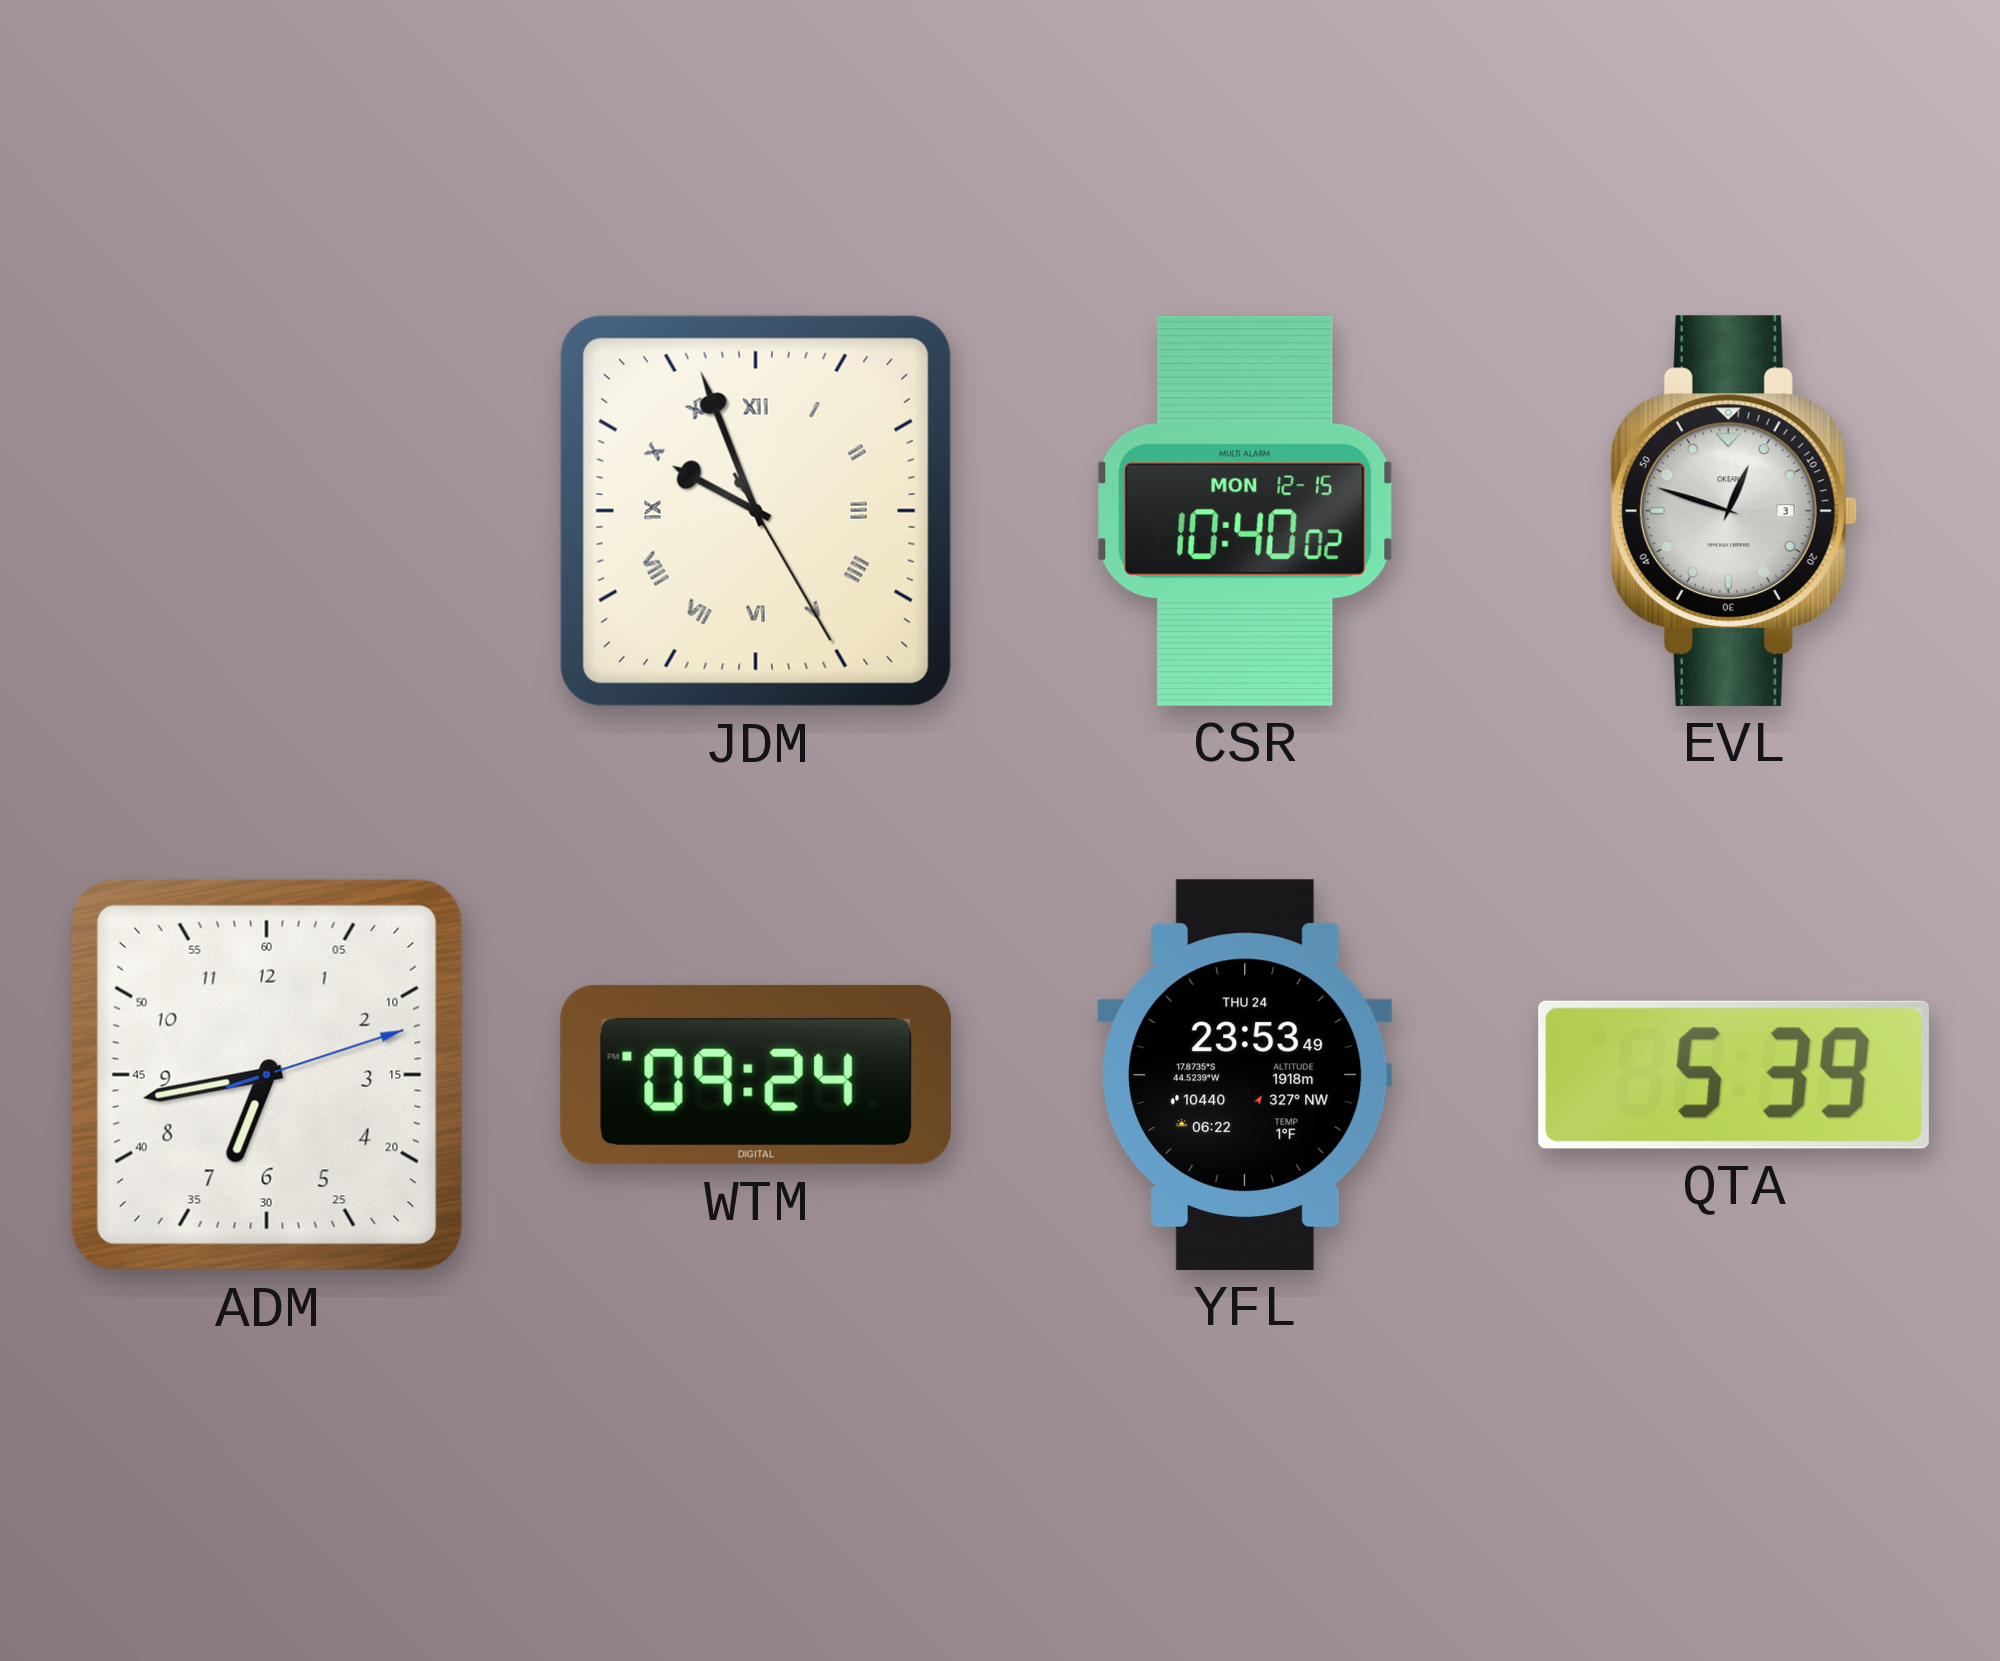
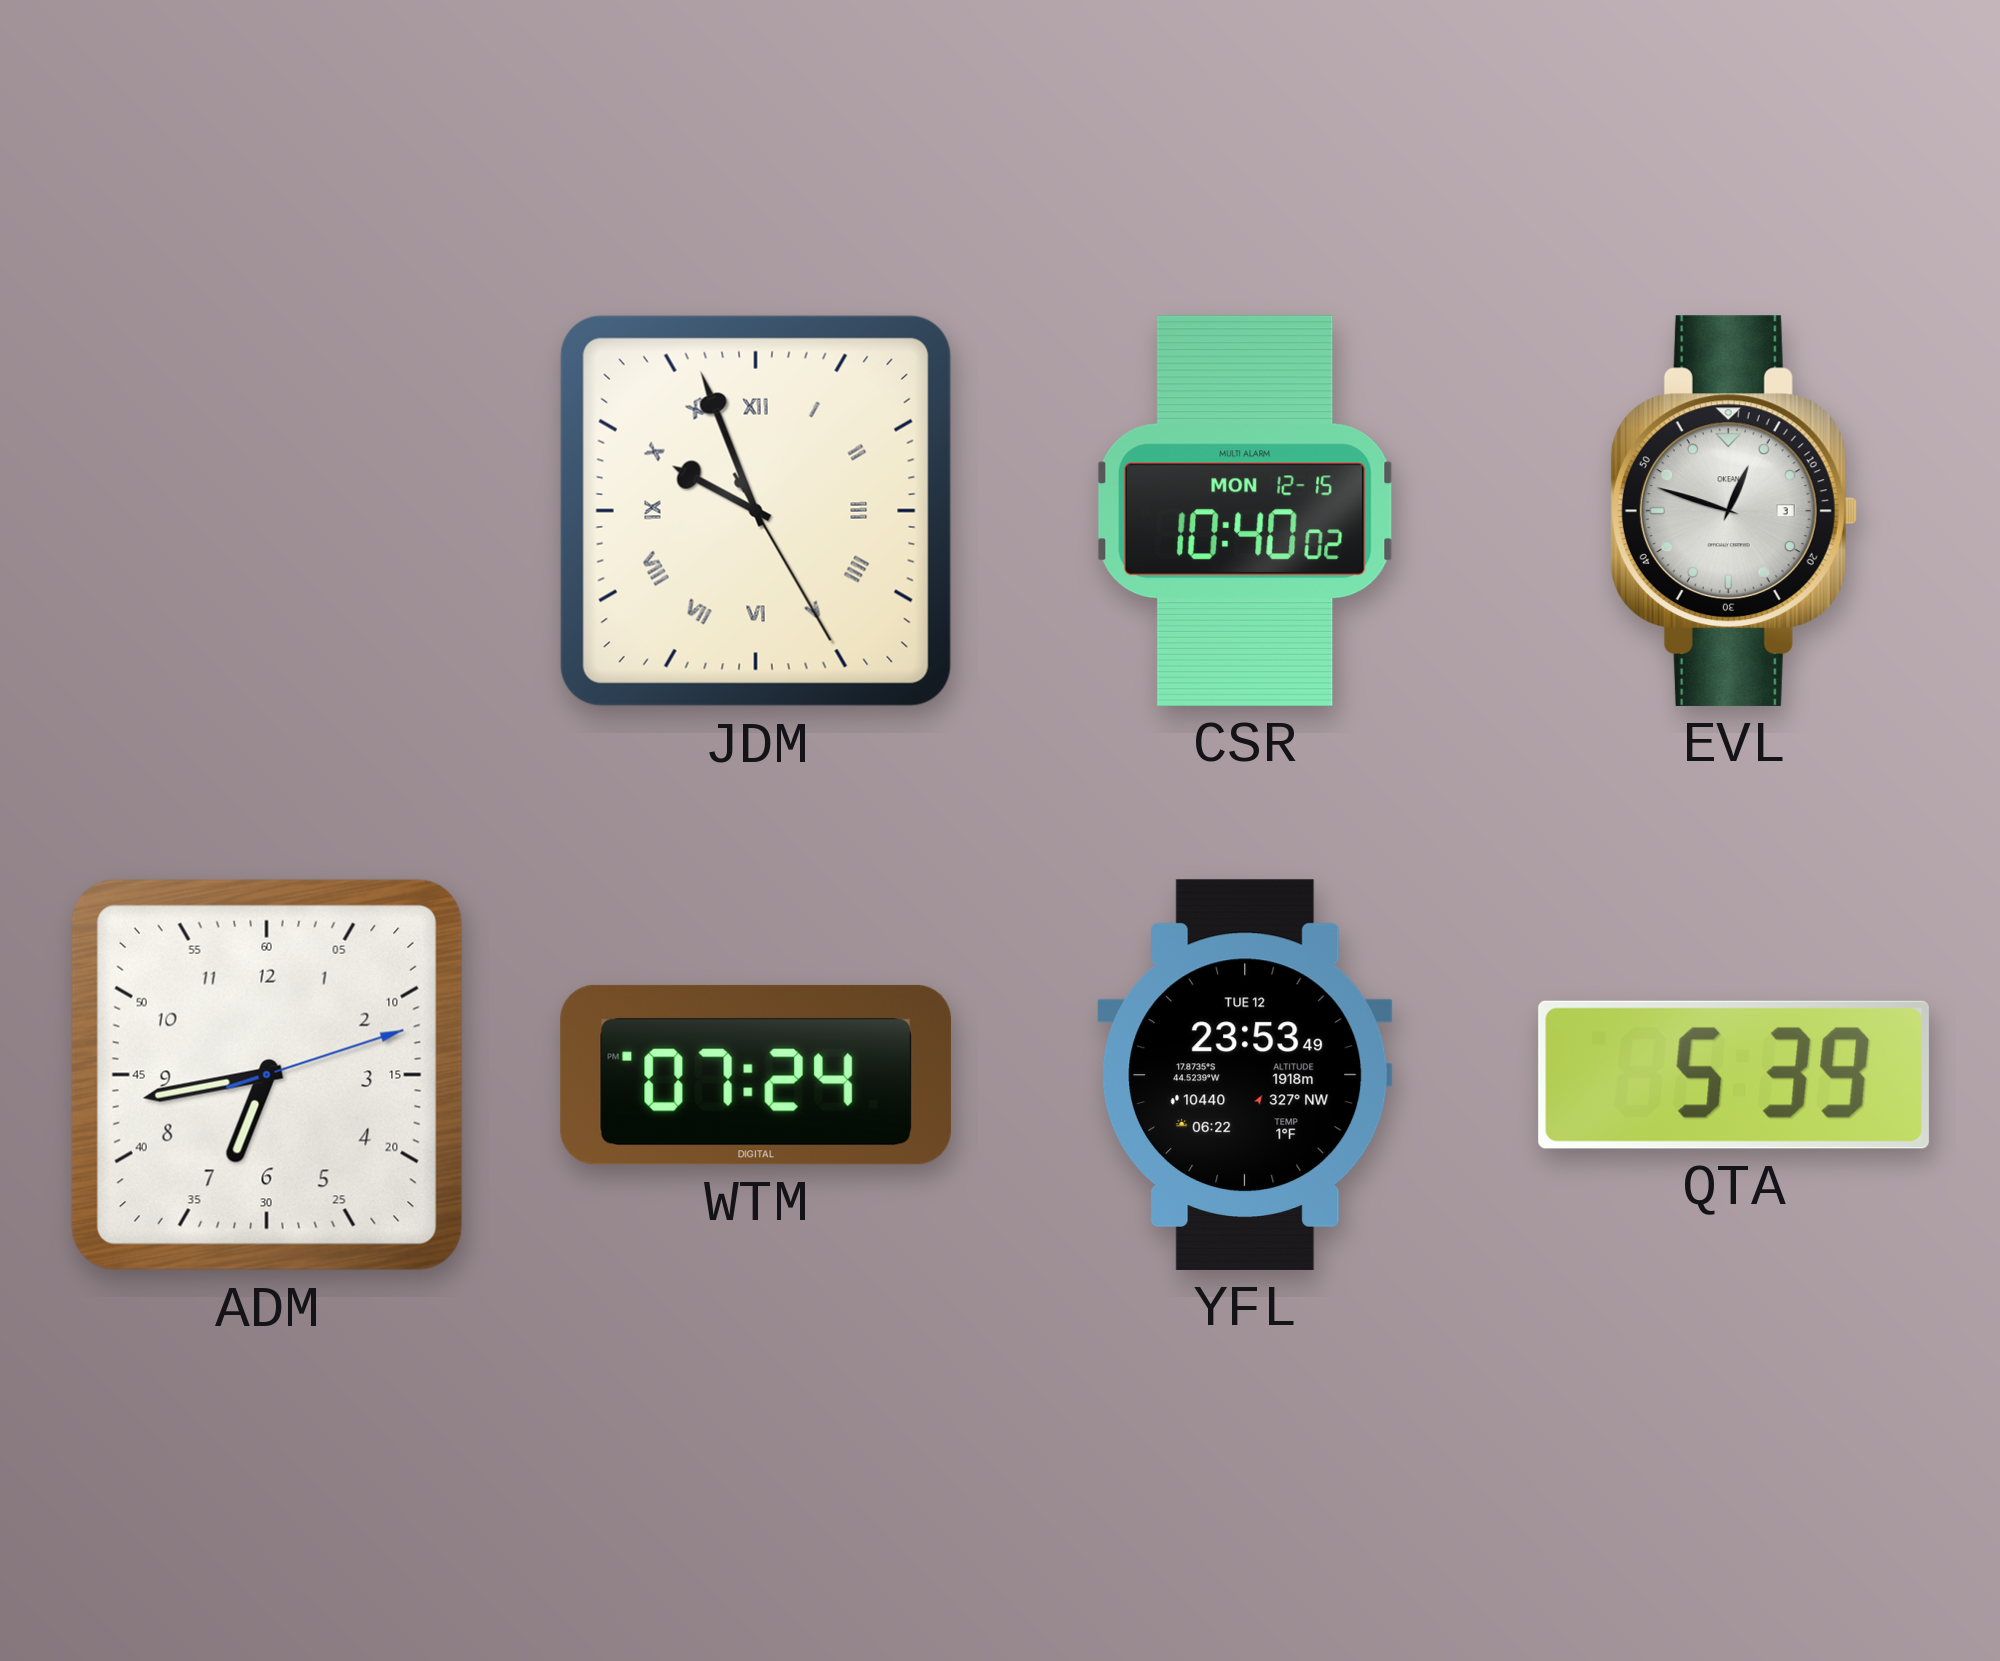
WTM: 09:24 -> 07:24 (756, 1075)
YFL date: THU 24 -> TUE 12 (1245, 1075)
